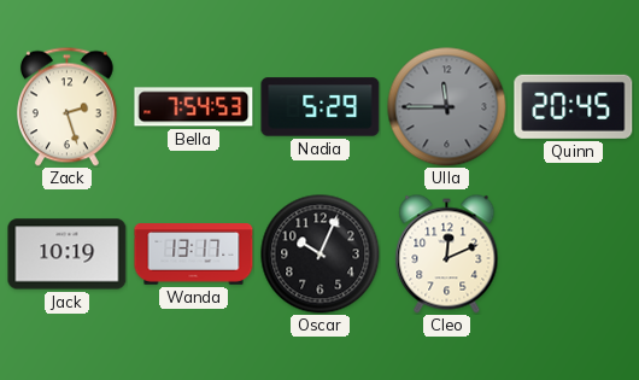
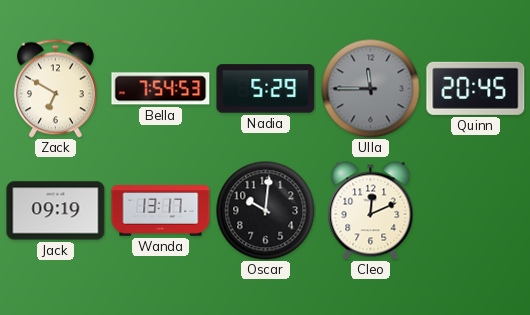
Zack: 2:27 -> 6:50 (55, 88)
Jack: 10:19 -> 09:19 (56, 211)
Oscar: 10:04 -> 10:01 (266, 211)
